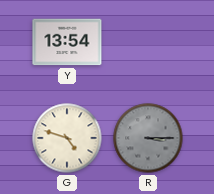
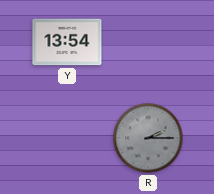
G: 4:48 -> none (67, 138)
R: 3:15 -> 2:15 (148, 138)
